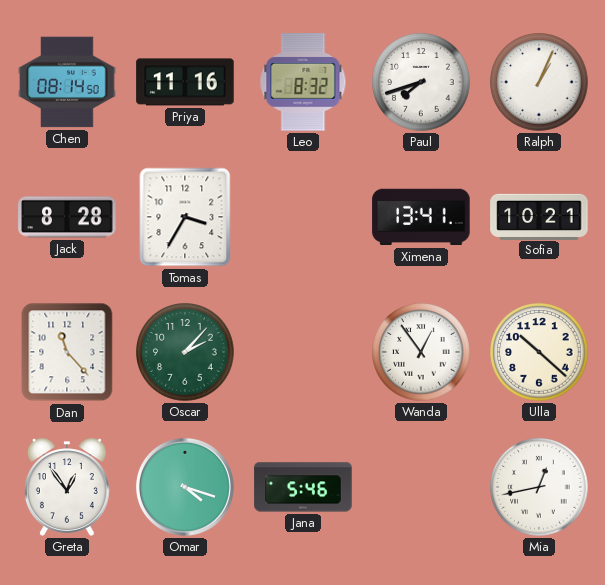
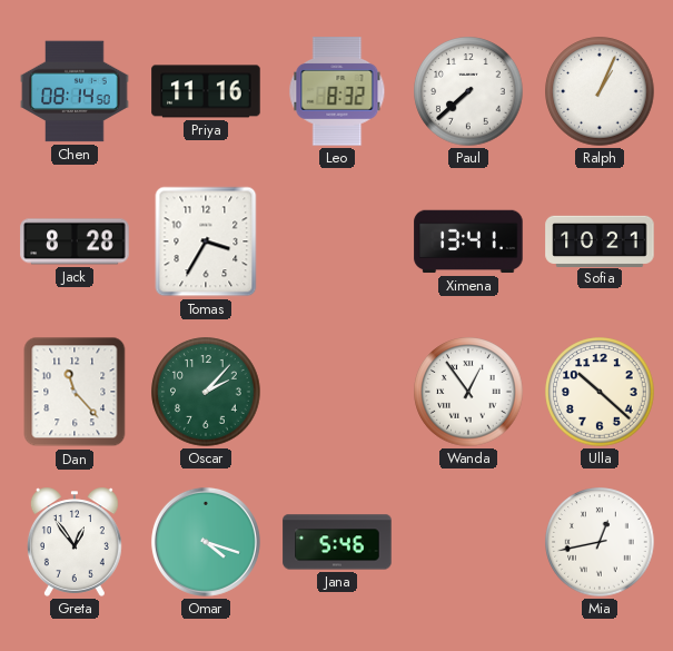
Paul: 7:42 -> 7:38 (468, 91)
